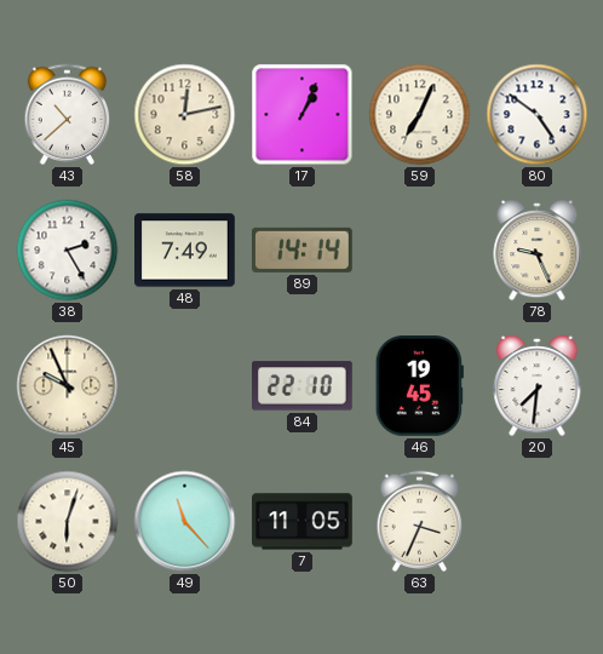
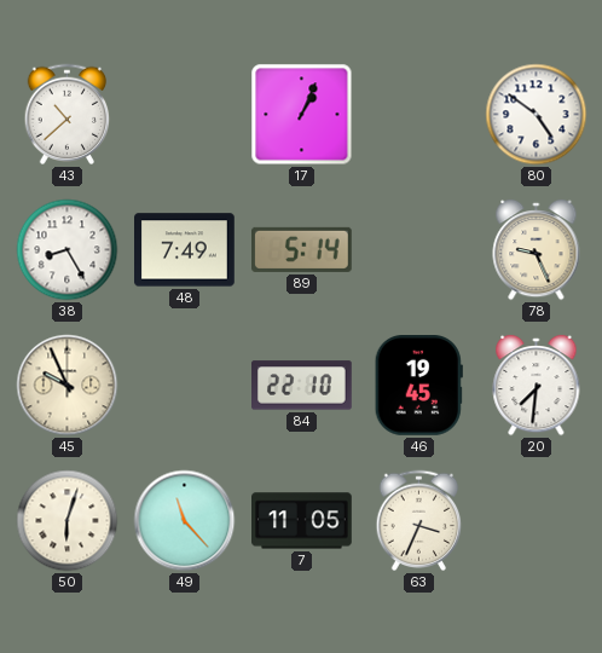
58: 12:13 -> none (185, 115)
59: 7:04 -> none (420, 115)
38: 2:25 -> 8:25 (68, 250)
89: 14:14 -> 5:14 (302, 249)
